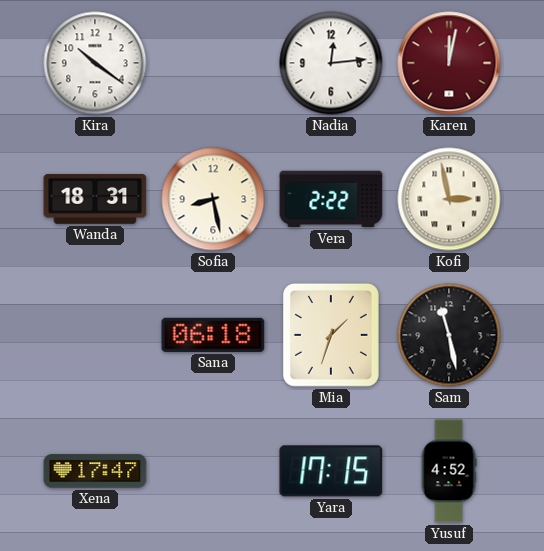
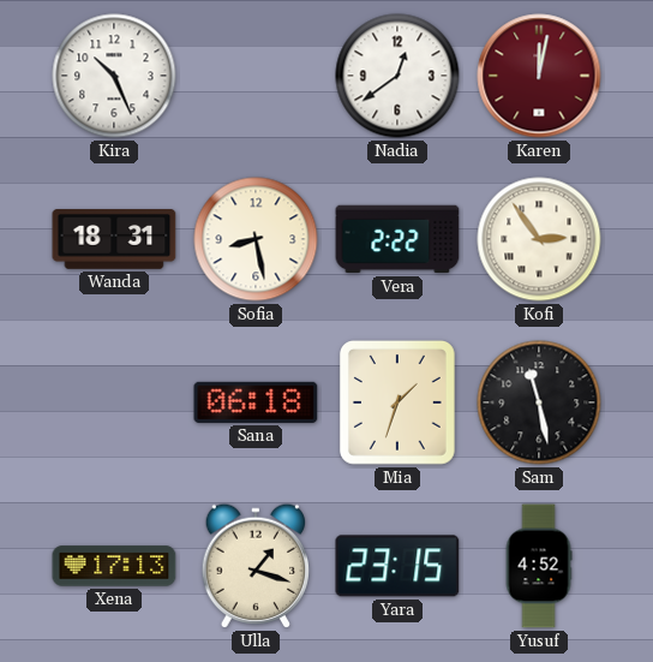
Kira: 10:21 -> 10:26 (114, 76)
Nadia: 12:14 -> 12:39 (397, 76)
Kofi: 2:58 -> 2:54 (539, 239)
Xena: 17:47 -> 17:13 (114, 566)
Ulla: none -> 1:18 (256, 566)
Yara: 17:15 -> 23:15 (397, 566)
